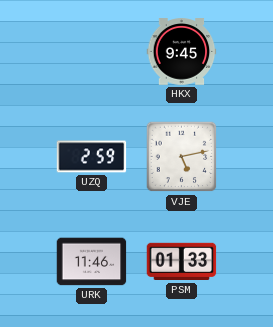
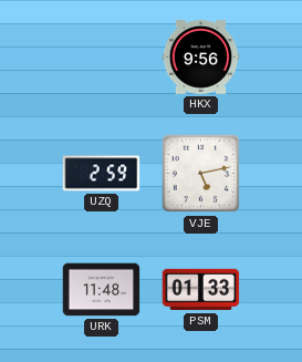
HKX: 9:45 -> 9:56 (201, 58)
URK: 11:46 -> 11:48 (102, 290)
